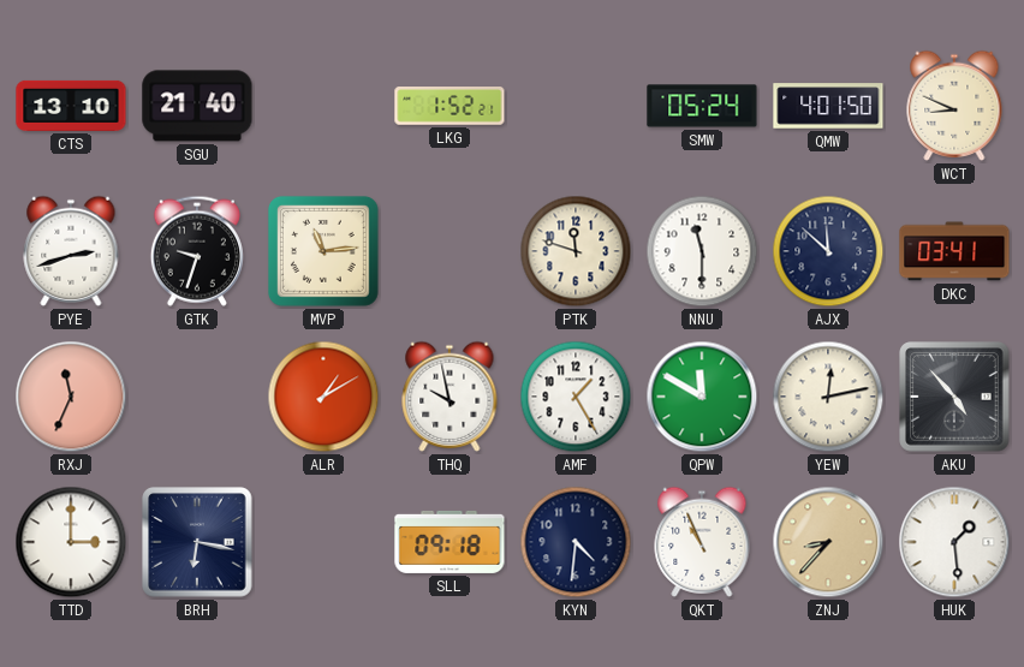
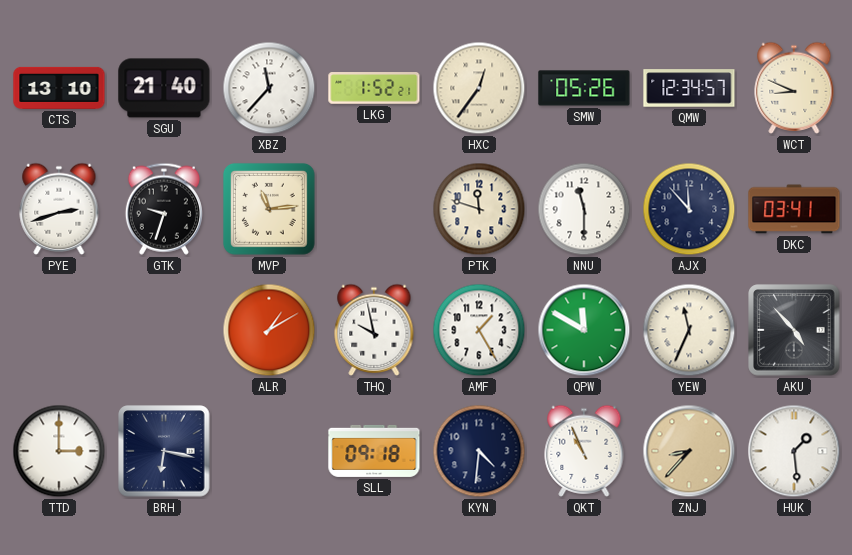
XBZ: none -> 11:37 (269, 88)
HXC: none -> 12:36 (479, 88)
SMW: 05:24 -> 05:26 (584, 88)
QMW: 4:01 -> 12:34 (689, 88)
AJX: 11:52 -> 11:53 (689, 209)
RXJ: 11:34 -> none (71, 397)
YEW: 12:13 -> 11:34 (689, 330)
